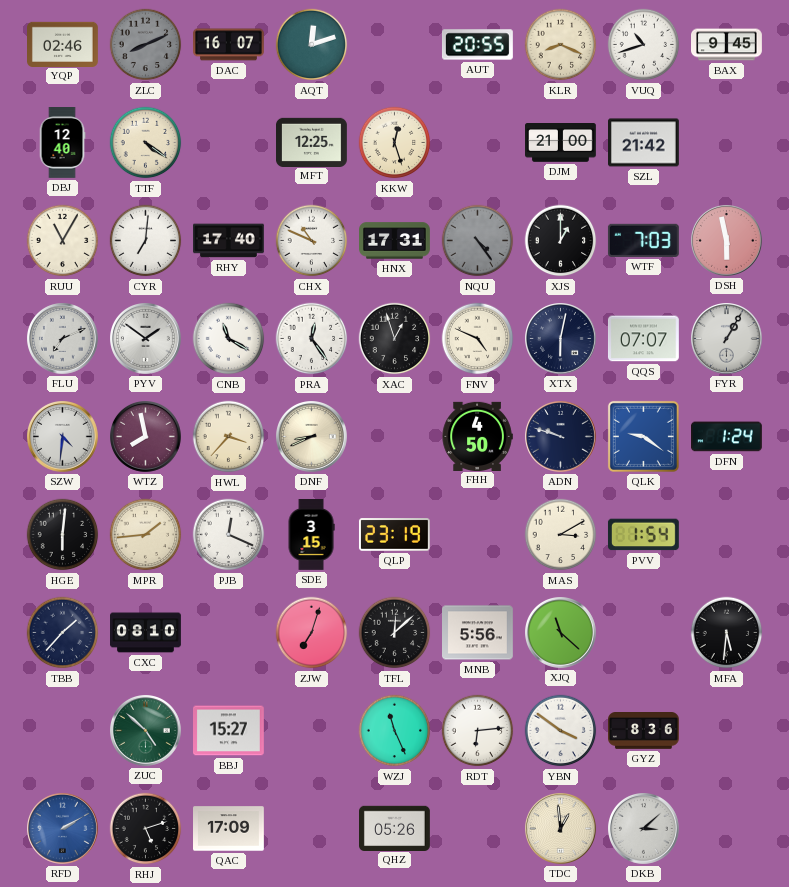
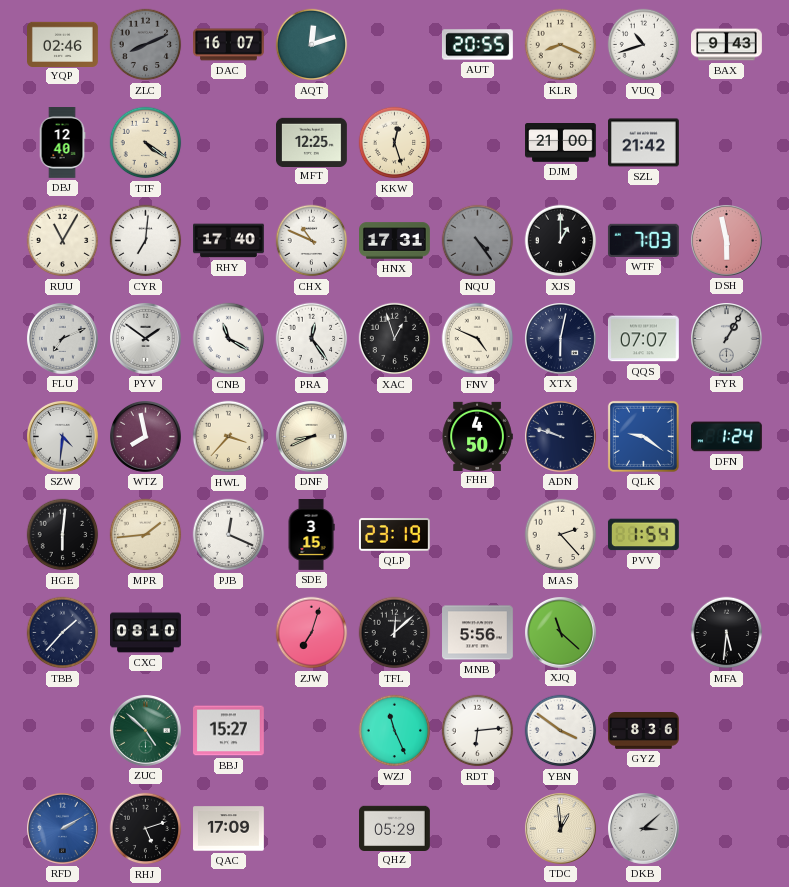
BAX: 9:45 -> 9:43 (727, 45)
MAS: 3:10 -> 2:23 (561, 535)
QHZ: 05:26 -> 05:29 (395, 828)
